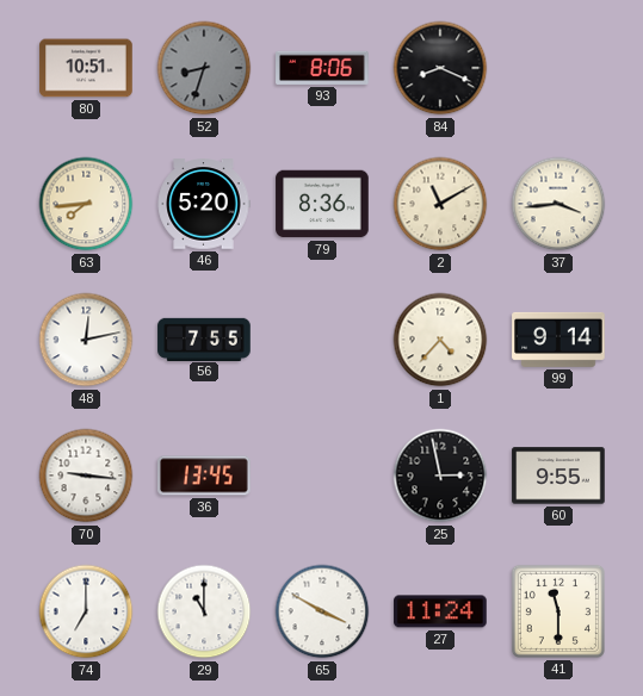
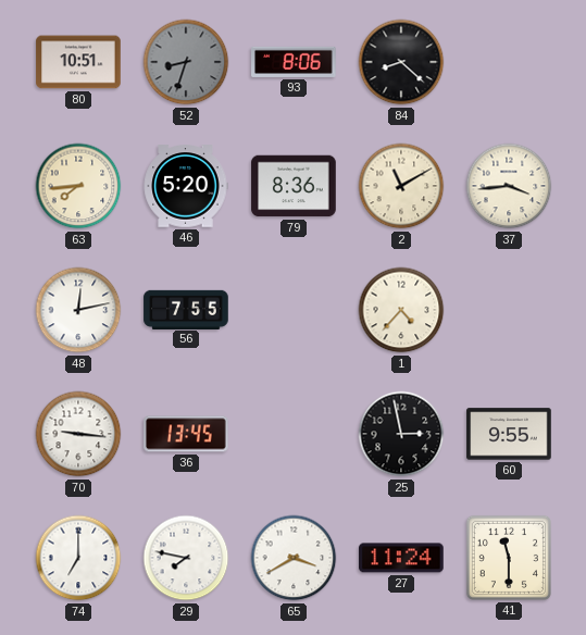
84: 8:19 -> 8:22 (401, 62)
99: 9:14 -> none (558, 340)
29: 11:00 -> 7:47 (186, 558)
65: 3:50 -> 3:40 (294, 558)
